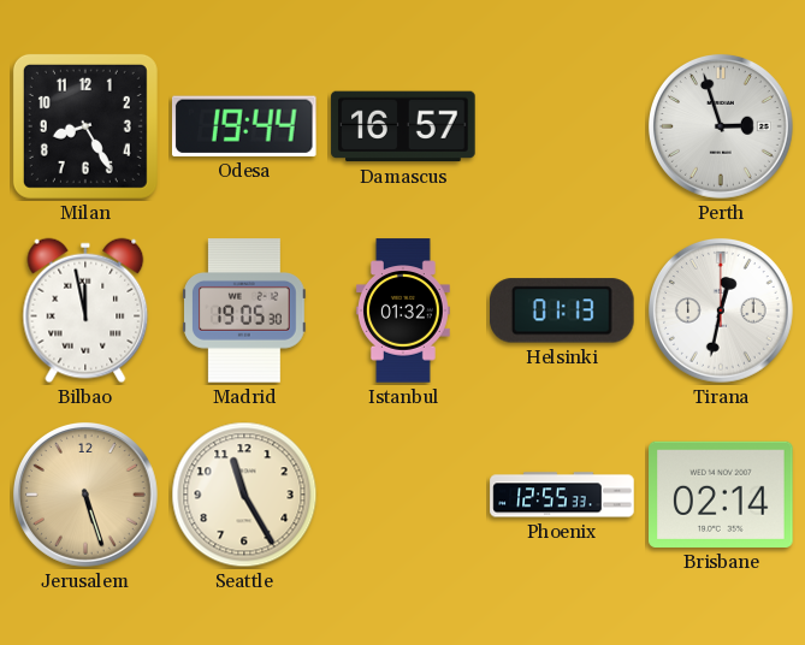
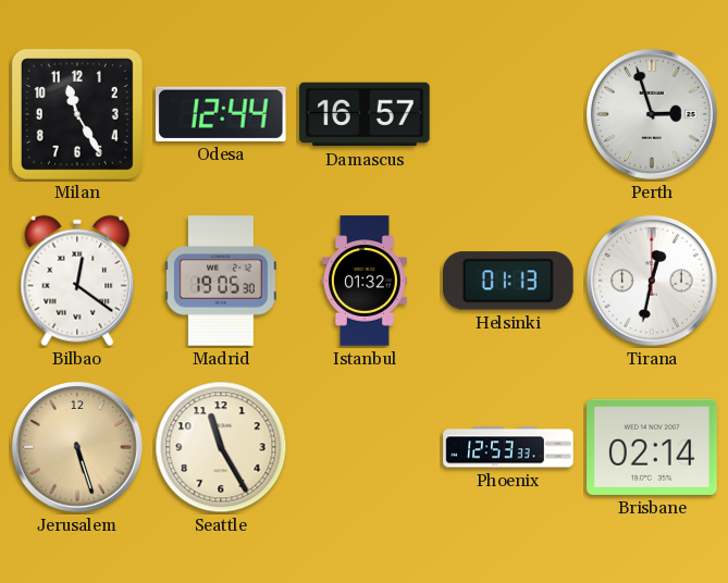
Milan: 8:25 -> 11:25 (77, 114)
Odesa: 19:44 -> 12:44 (221, 114)
Bilbao: 11:58 -> 12:21 (77, 281)
Phoenix: 12:55 -> 12:53 (508, 447)
